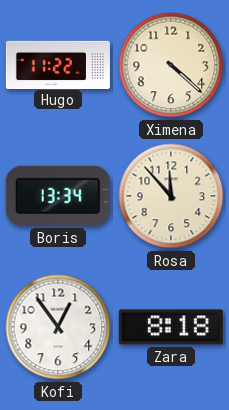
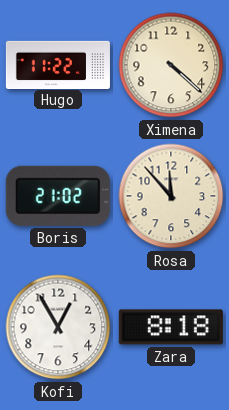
Boris: 13:34 -> 21:02 (58, 196)
Kofi: 12:54 -> 12:55 (58, 327)
